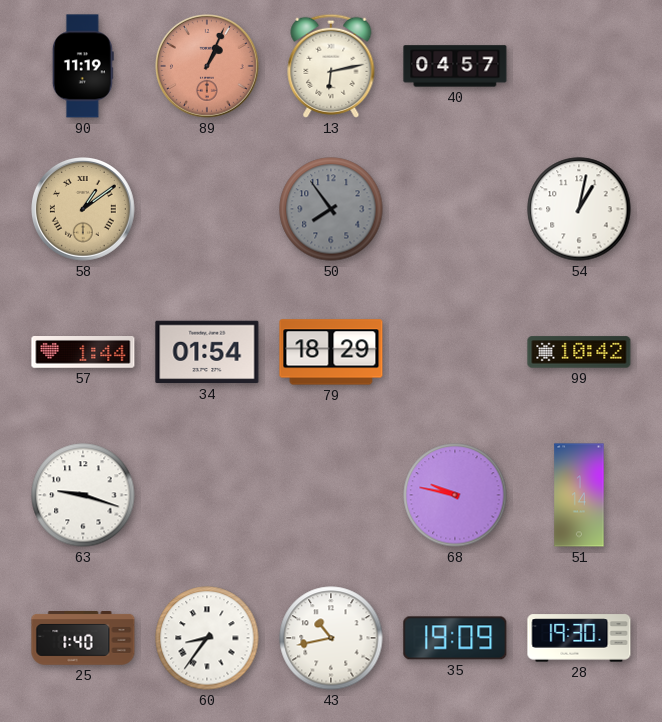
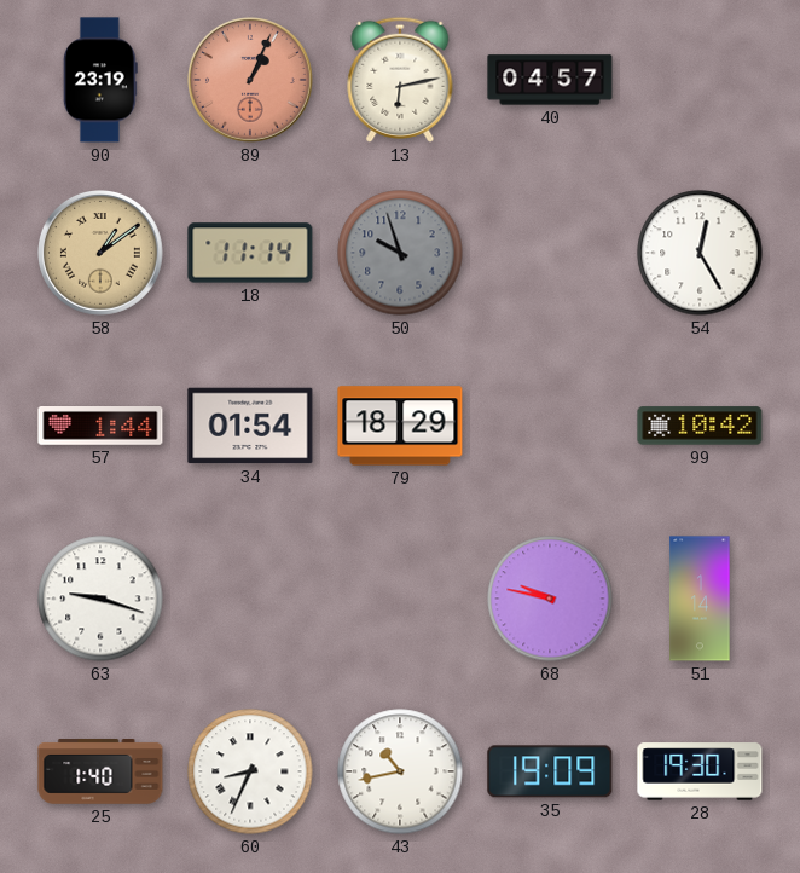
90: 11:19 -> 23:19 (100, 80)
18: none -> 11:14 (250, 253)
50: 7:54 -> 9:57 (400, 253)
54: 1:02 -> 12:25 (700, 253)
60: 8:36 -> 8:34 (250, 771)
